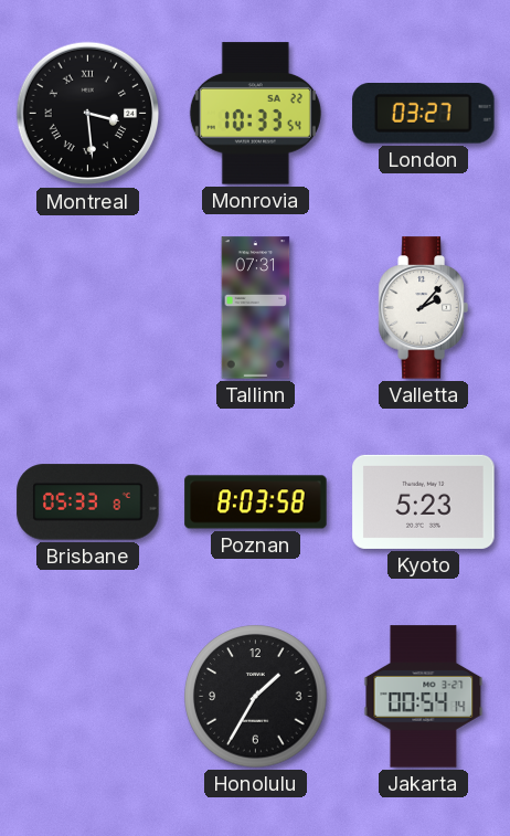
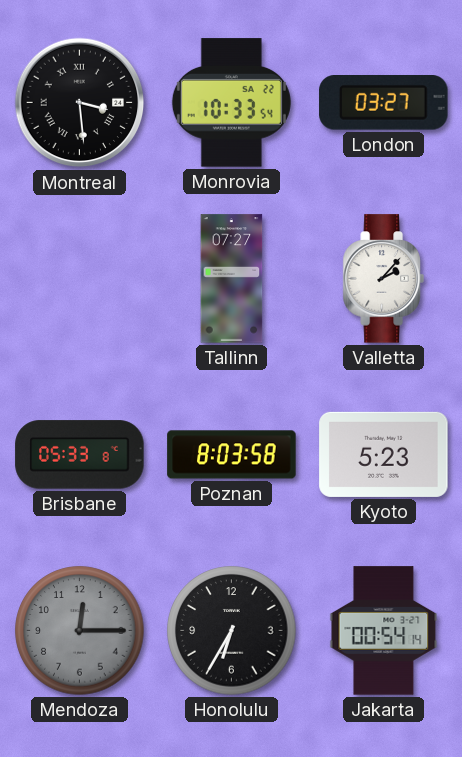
Tallinn: 07:31 -> 07:27 (232, 279)
Mendoza: none -> 12:15 (80, 631)
Honolulu: 1:35 -> 6:35 (232, 631)
